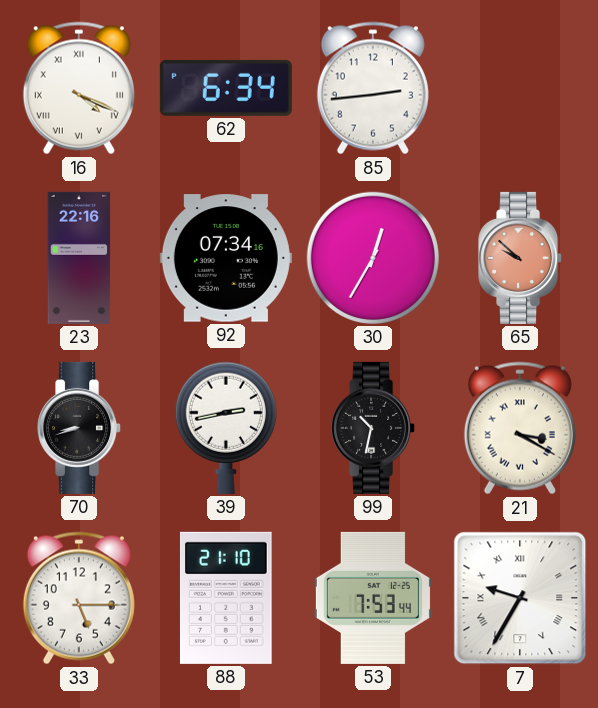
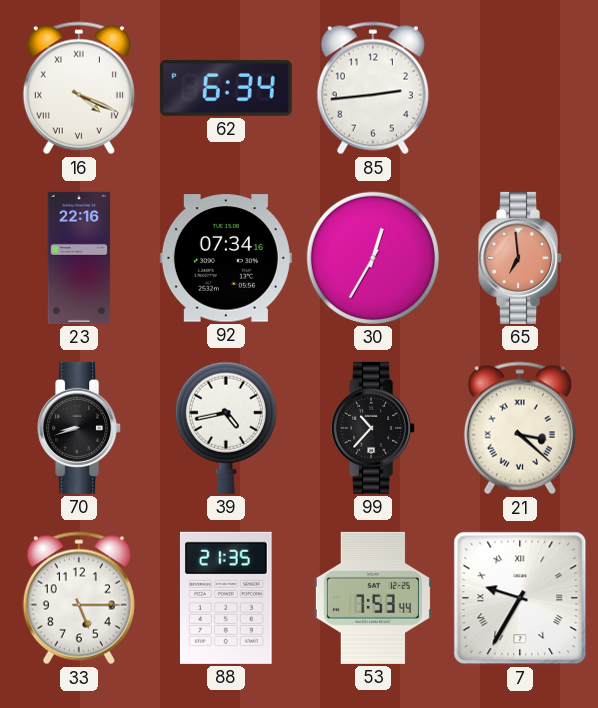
65: 9:52 -> 6:59 (521, 258)
39: 2:43 -> 4:43 (226, 428)
99: 10:32 -> 10:37 (374, 428)
21: 3:20 -> 3:22 (520, 428)
88: 21:10 -> 21:35 (226, 598)
